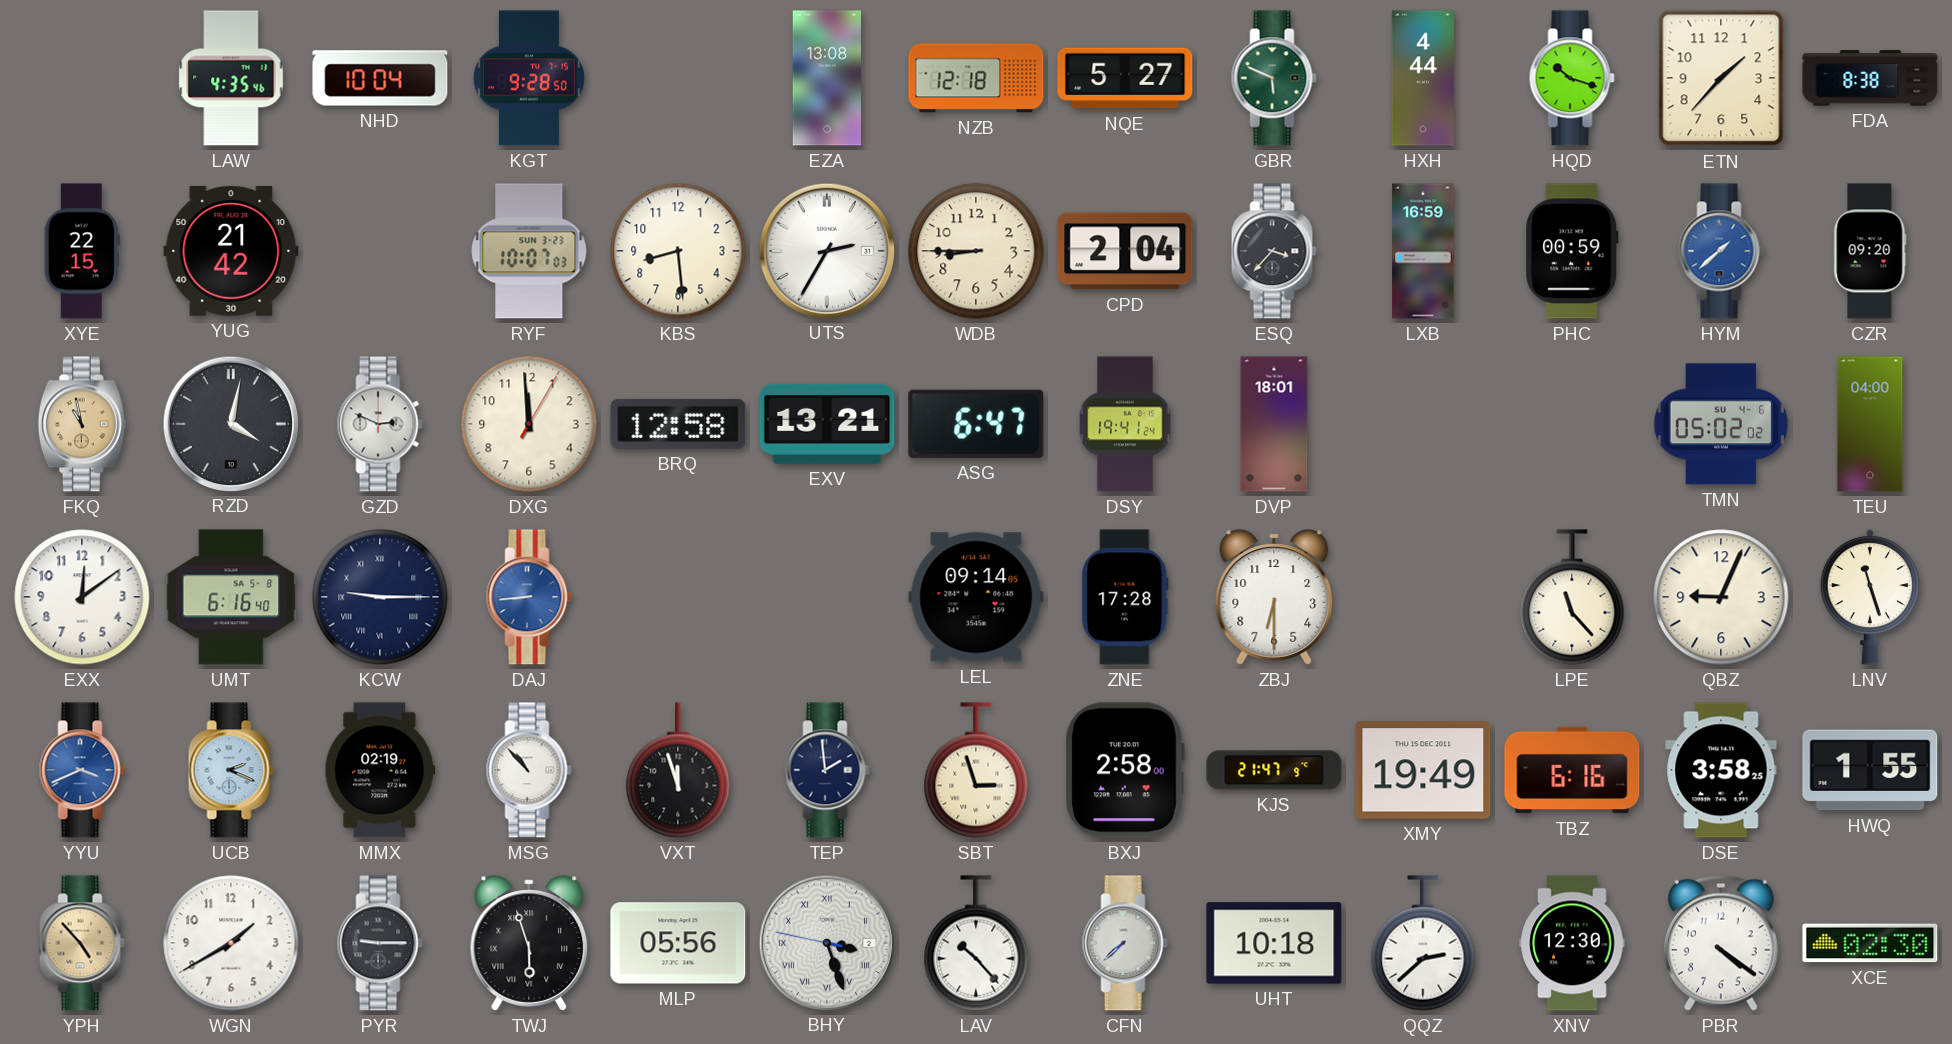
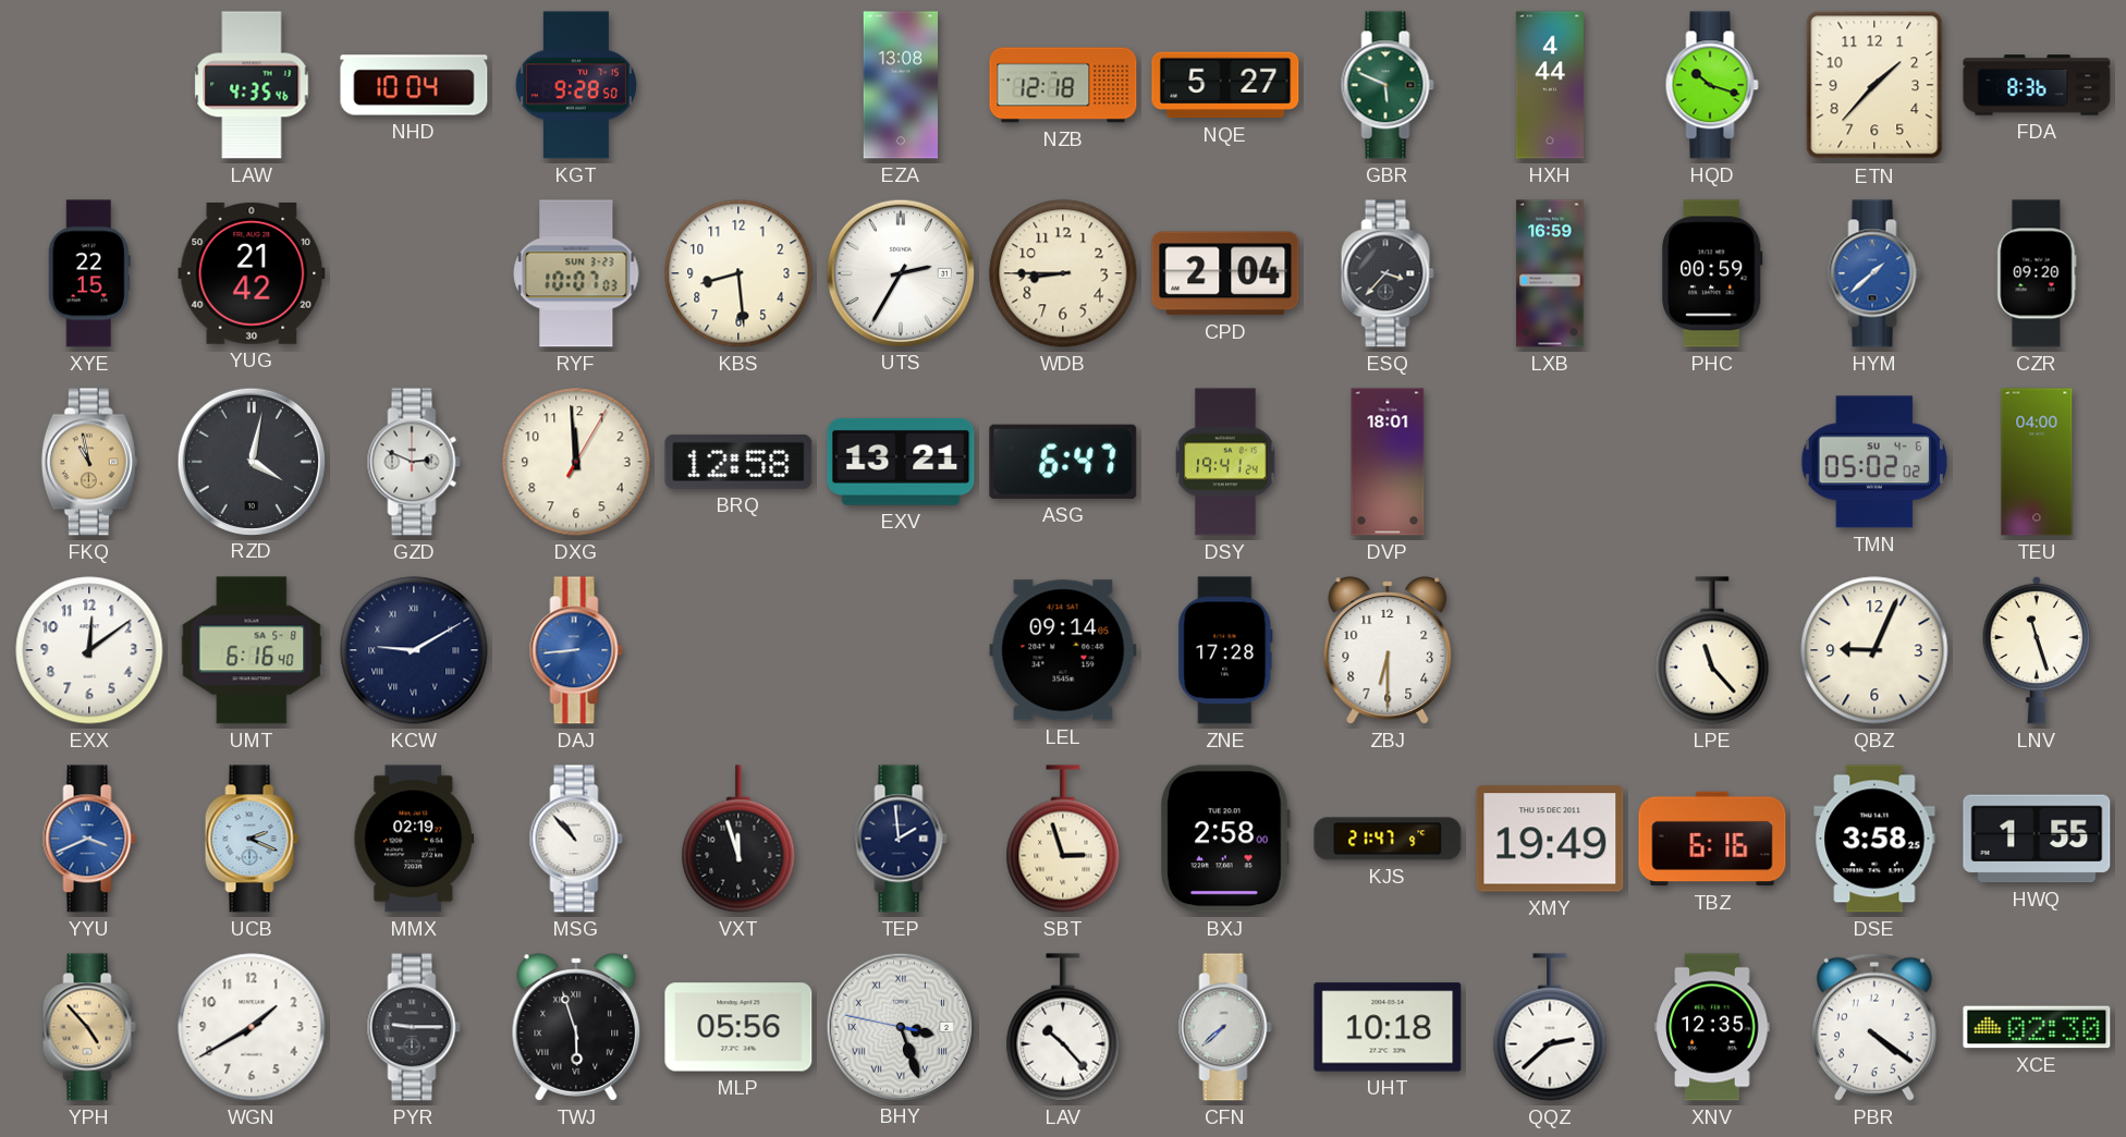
FDA: 8:38 -> 8:36 (2037, 85)
KCW: 9:15 -> 9:10 (414, 650)
XNV: 12:30 -> 12:35 (1712, 1027)
